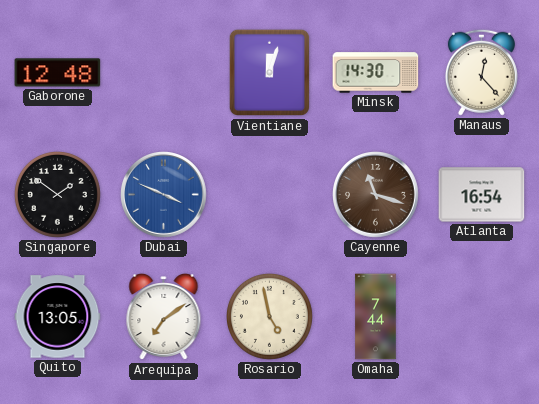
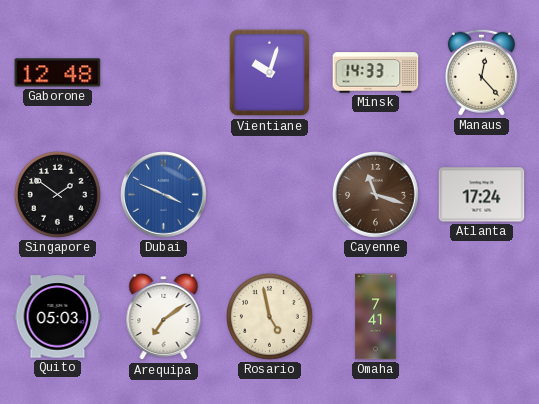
Vientiane: 12:03 -> 10:03 (270, 73)
Minsk: 14:30 -> 14:33 (376, 73)
Atlanta: 16:54 -> 17:24 (482, 195)
Quito: 13:05 -> 05:03 (58, 317)
Omaha: 7:44 -> 7:41 (376, 317)
